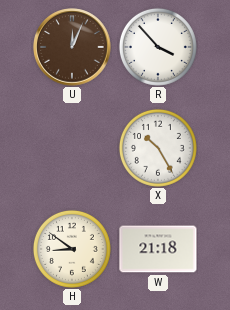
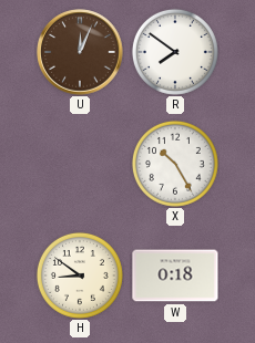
R: 3:53 -> 7:51 (175, 52)
W: 21:18 -> 0:18 (175, 276)
